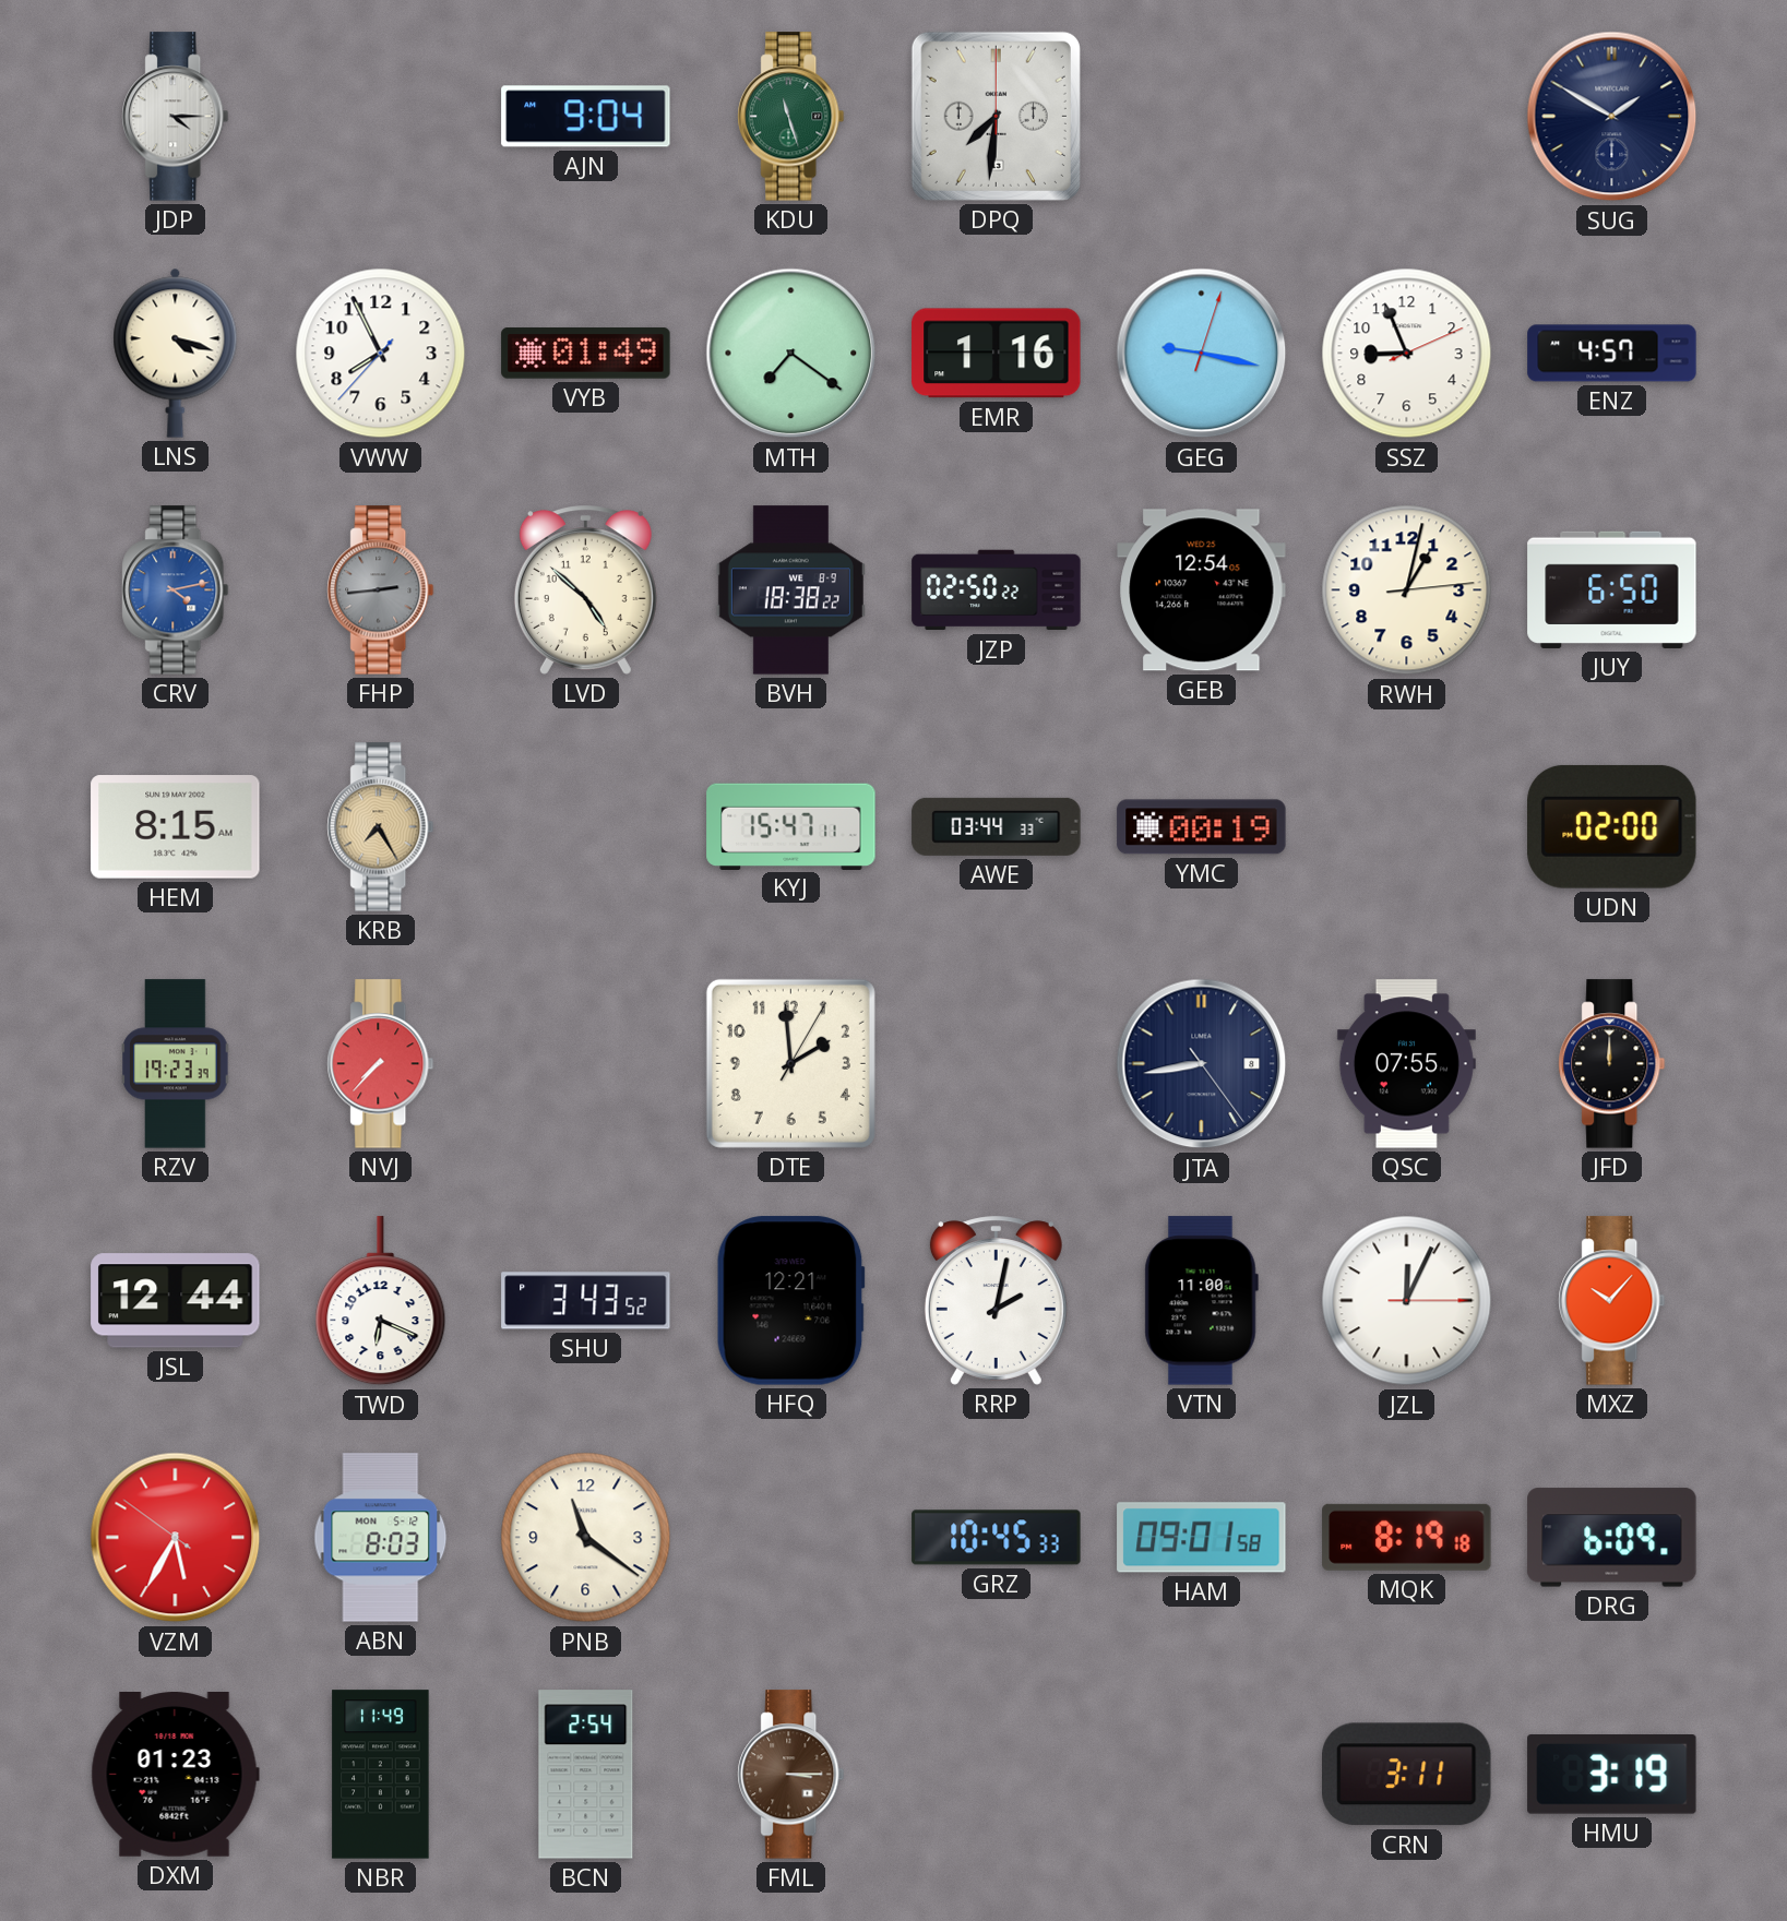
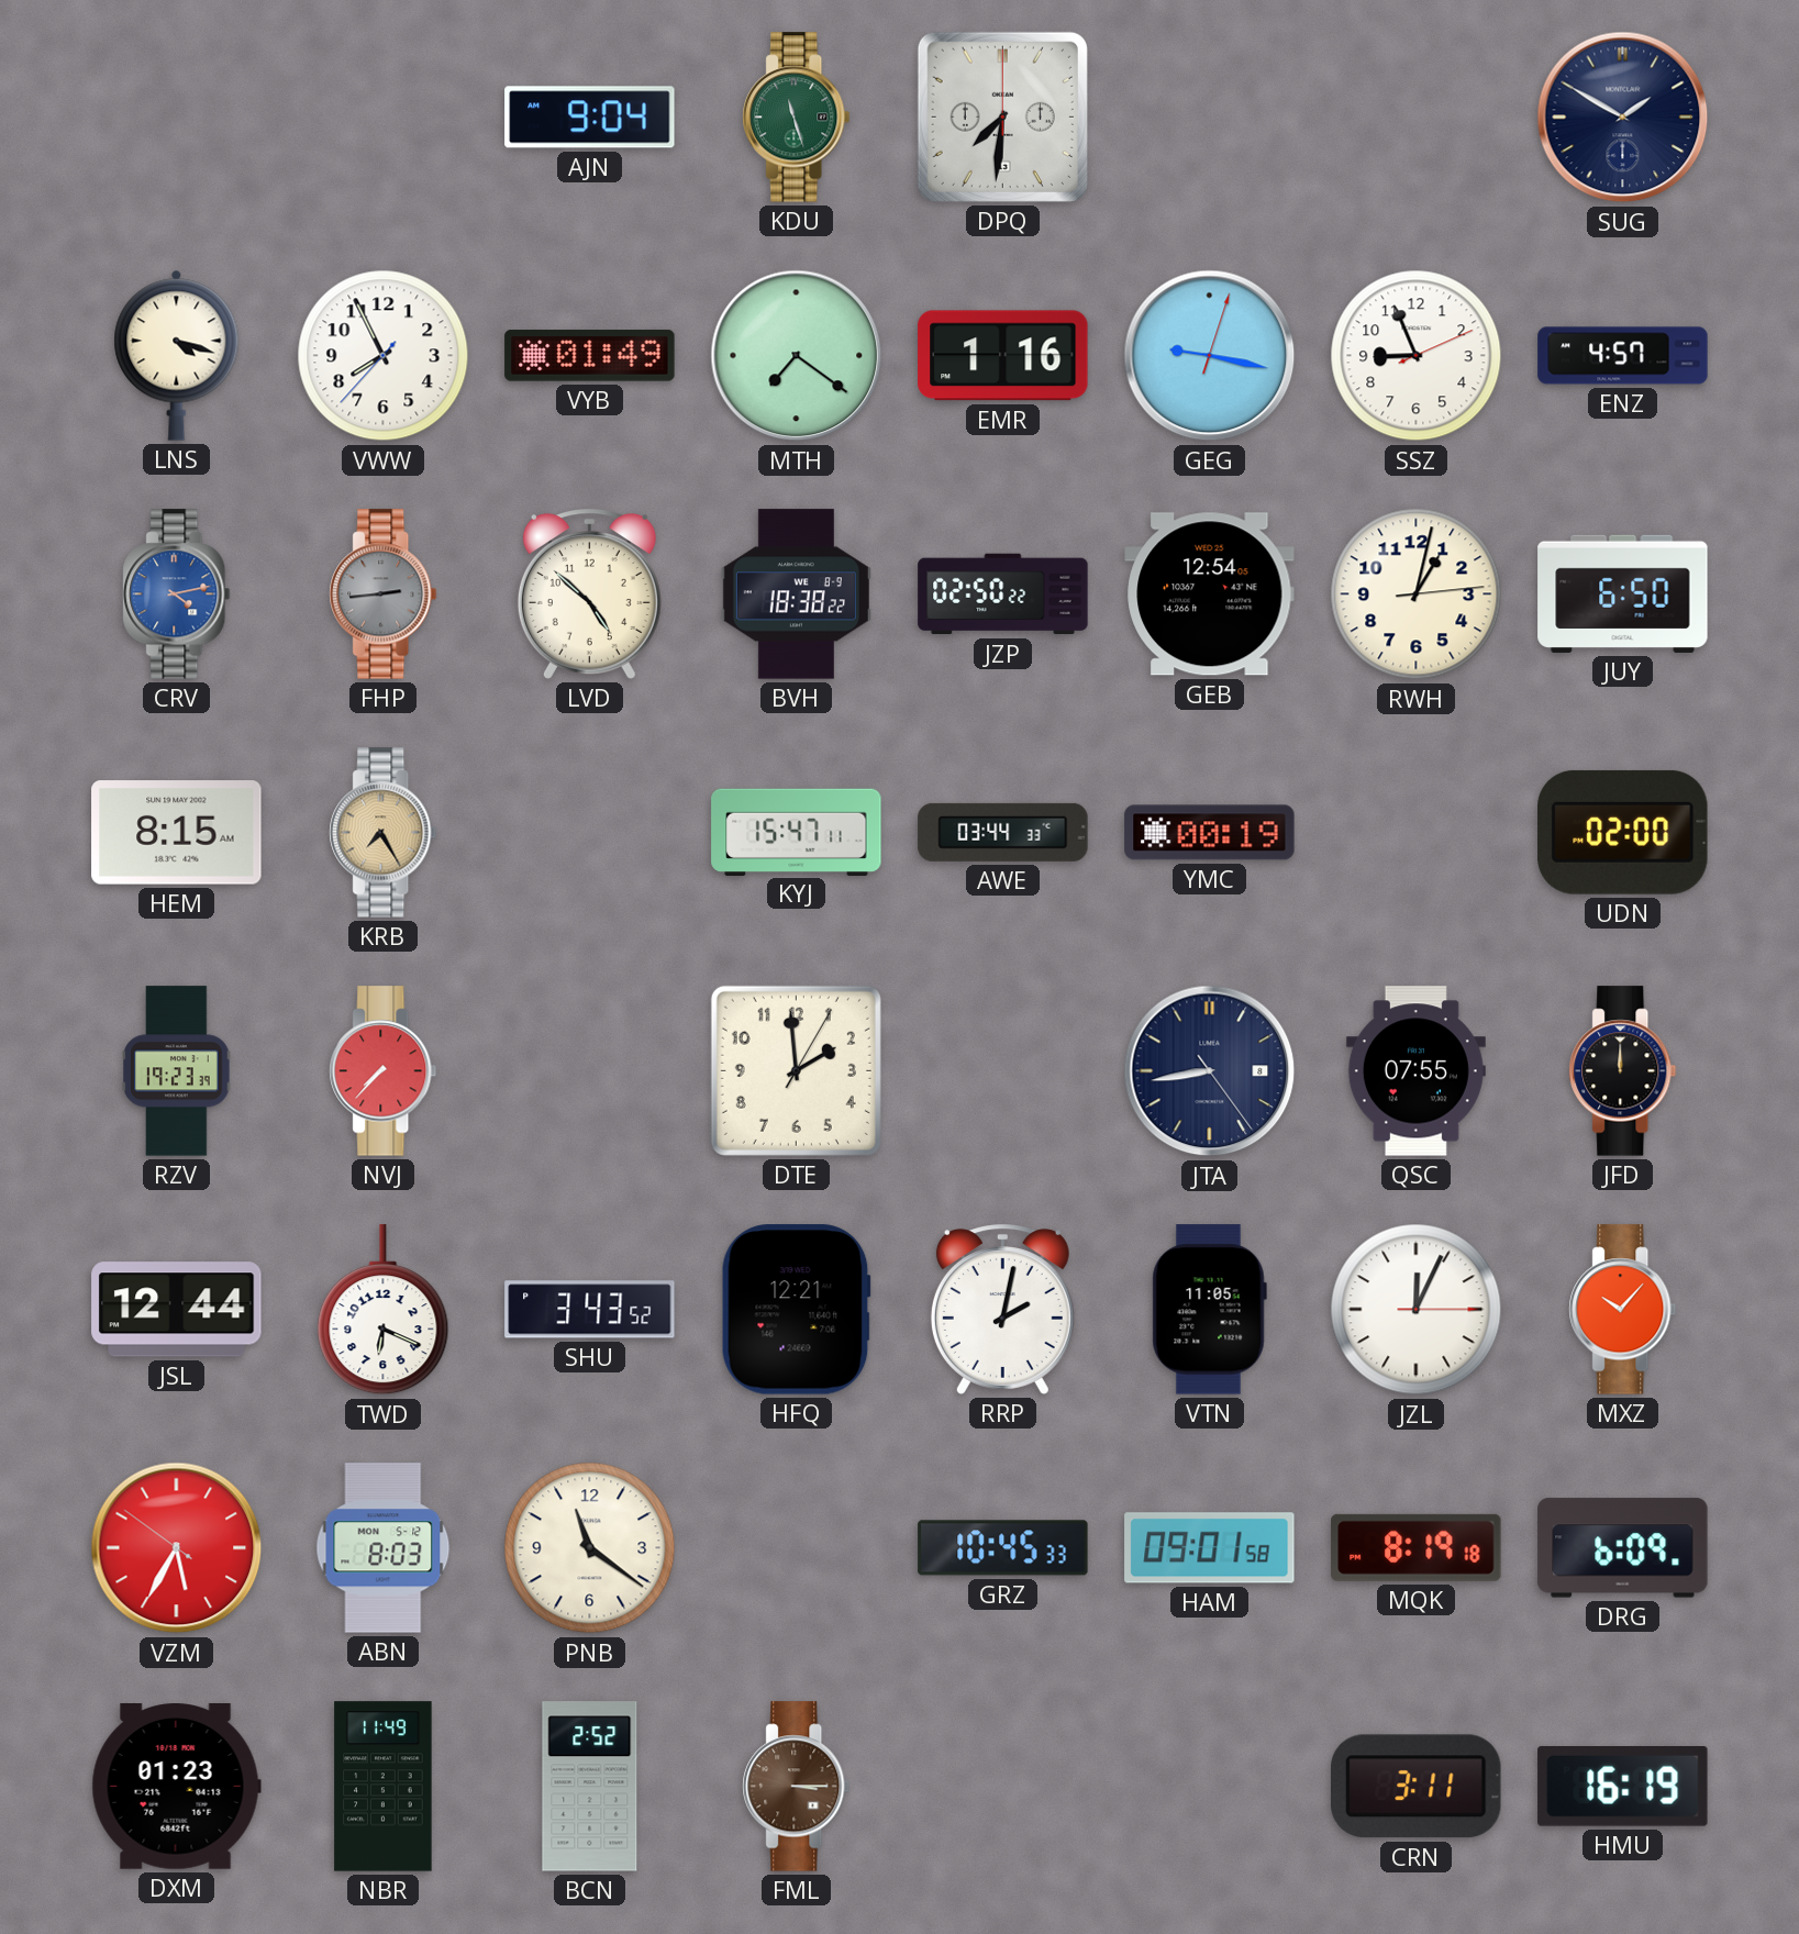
JDP: 4:15 -> none (176, 117)
VTN: 11:00 -> 11:05 (1209, 1310)
BCN: 2:54 -> 2:52 (590, 1787)
HMU: 3:19 -> 16:19 (1623, 1787)
